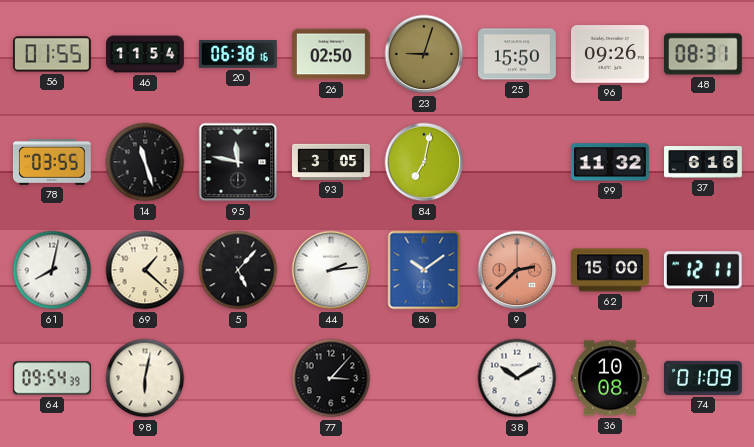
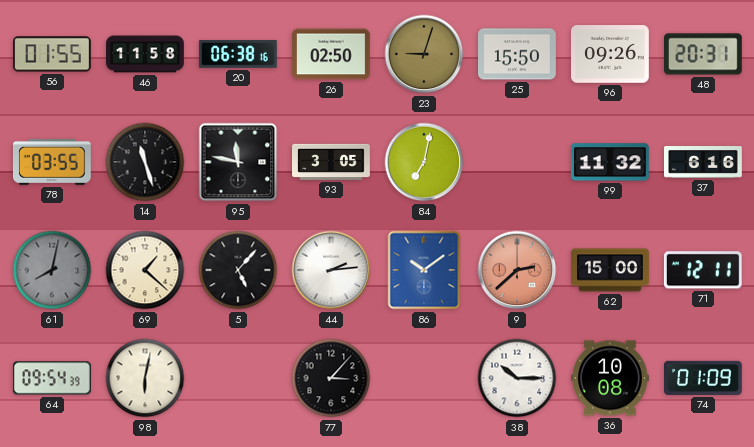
46: 11:54 -> 11:58 (145, 54)
48: 08:31 -> 20:31 (704, 54)
61 dial: white -> grey (52, 270)
38: 10:10 -> 10:15 (517, 378)
